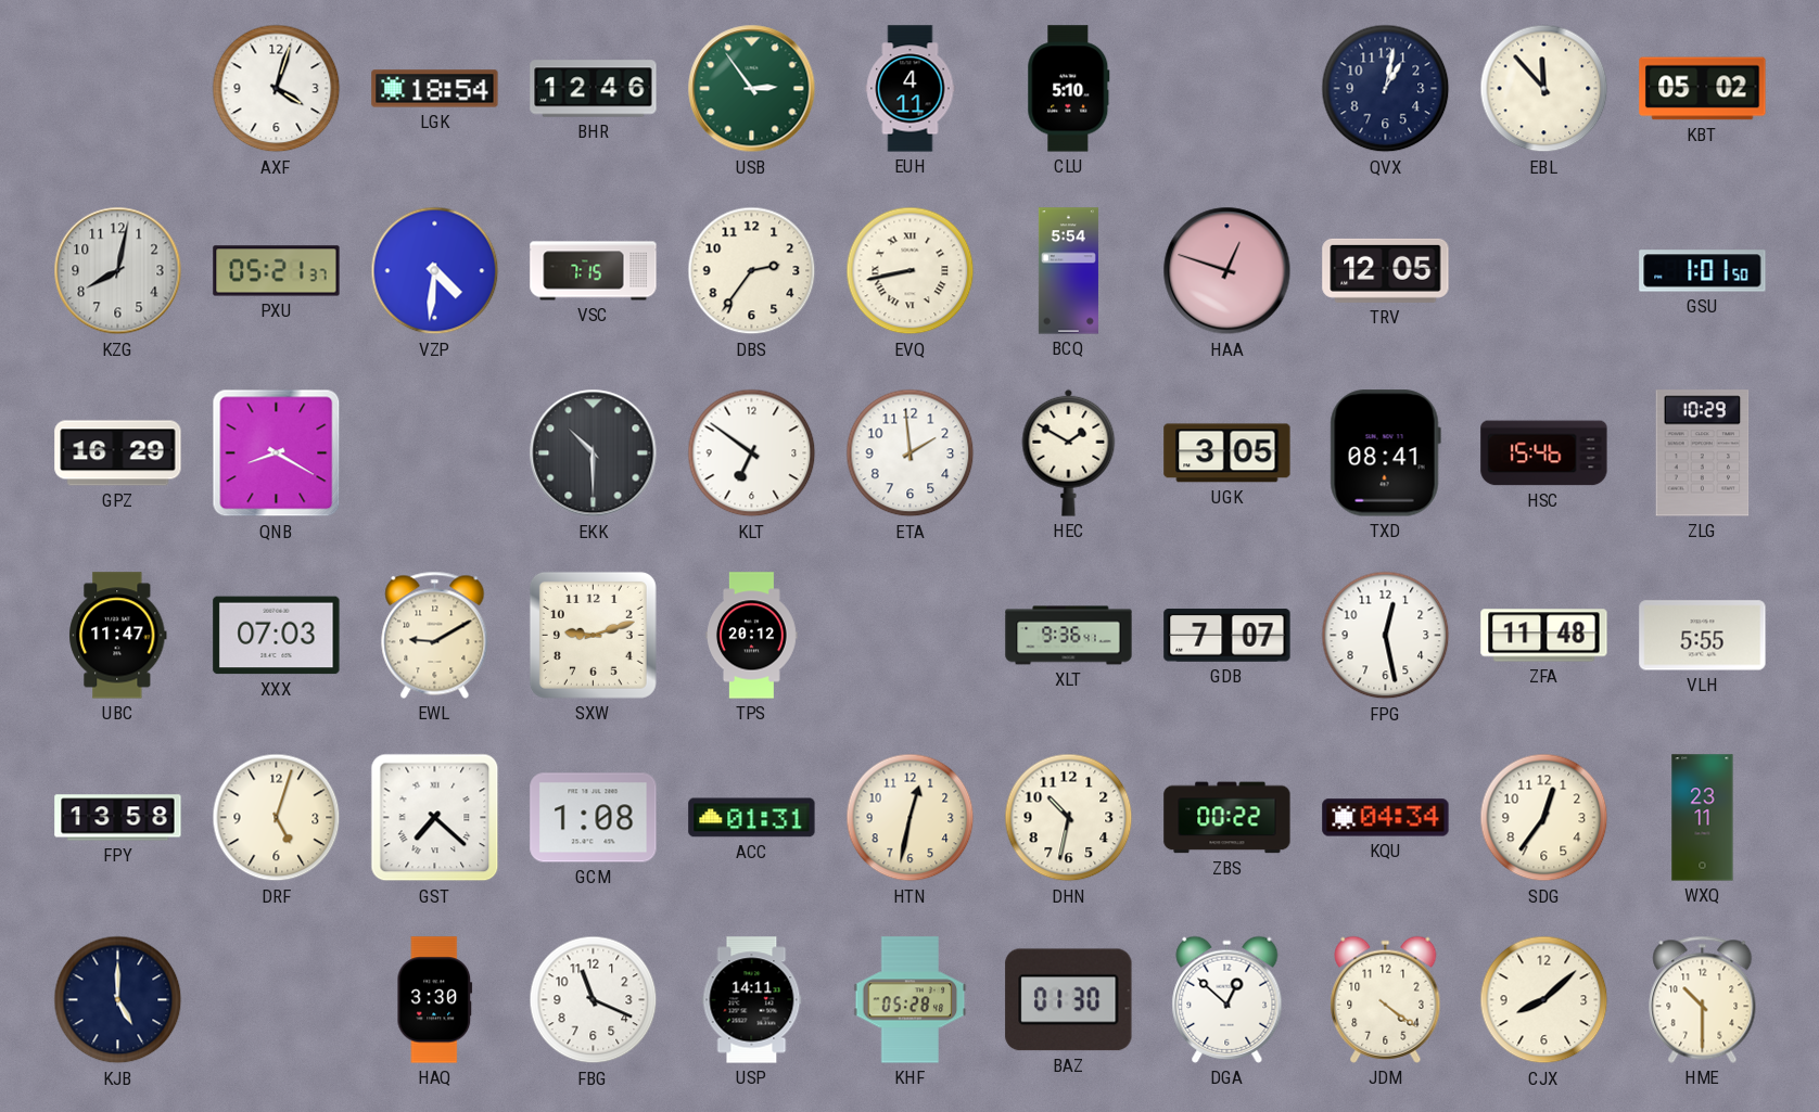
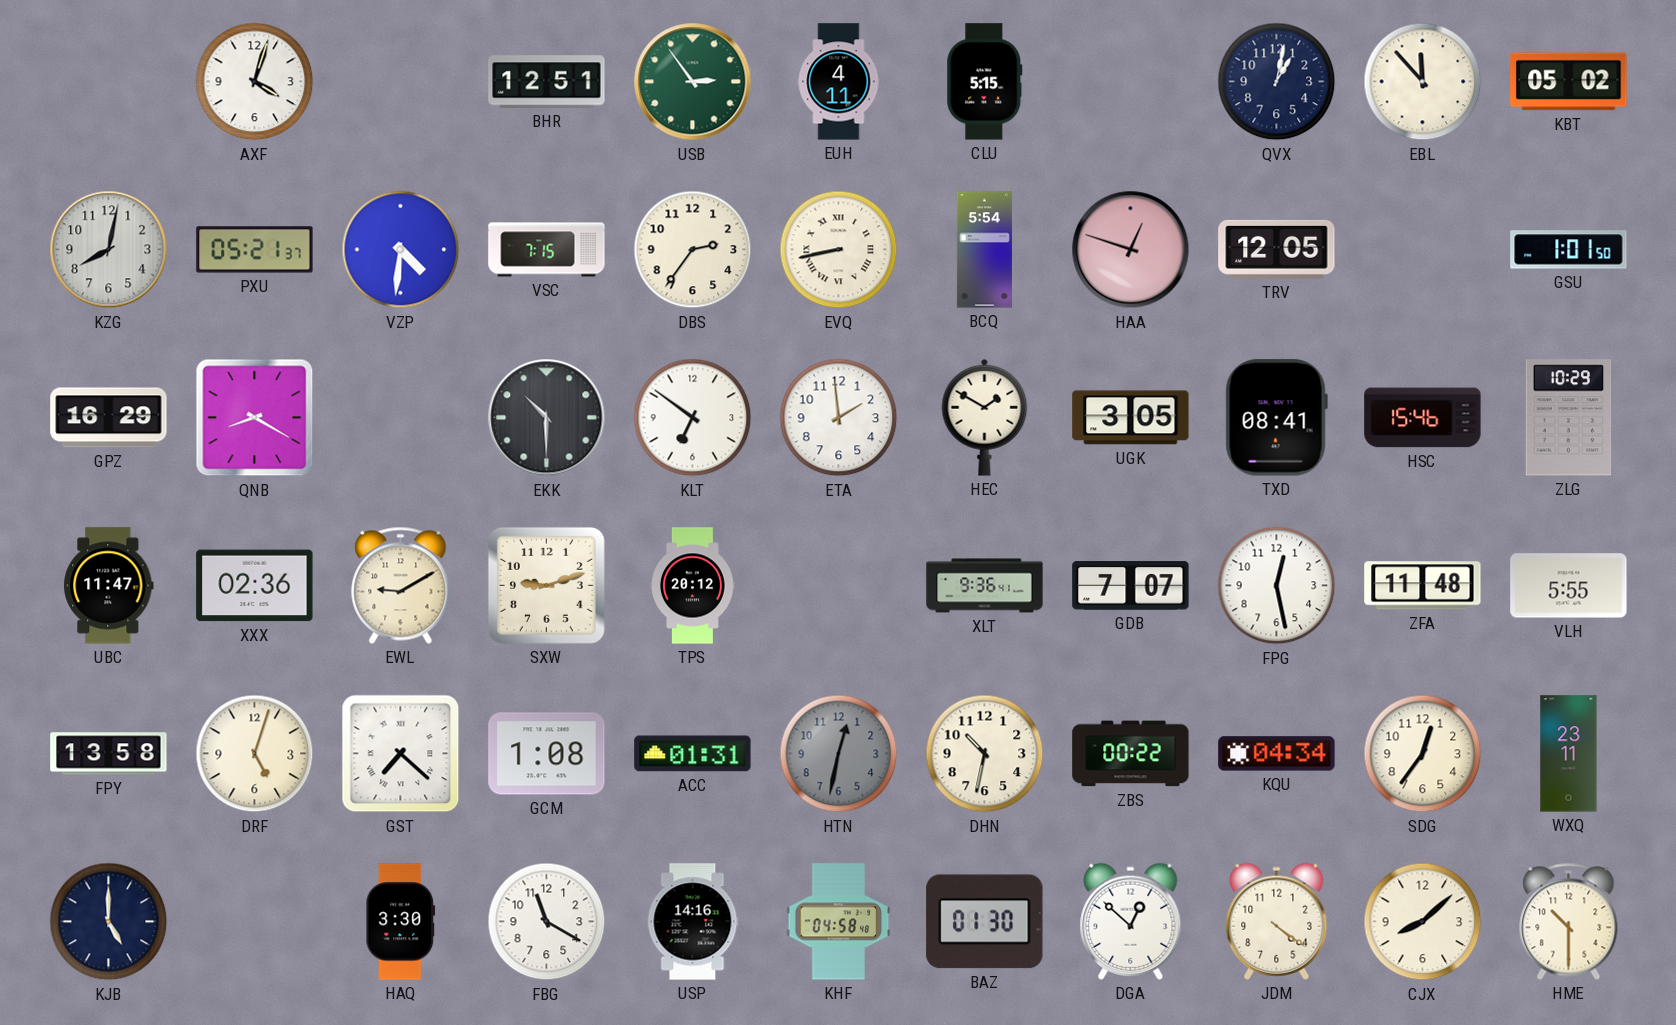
LGK: 18:54 -> none (435, 89)
BHR: 12:46 -> 12:51 (547, 82)
CLU: 5:10 -> 5:15 (985, 82)
XXX: 07:03 -> 02:36 (255, 586)
HTN dial: cream -> grey (839, 754)
FBG: 11:19 -> 11:20 (547, 922)
USP: 14:11 -> 14:16 (693, 922)
KHF: 05:28 -> 04:58 (839, 922)
